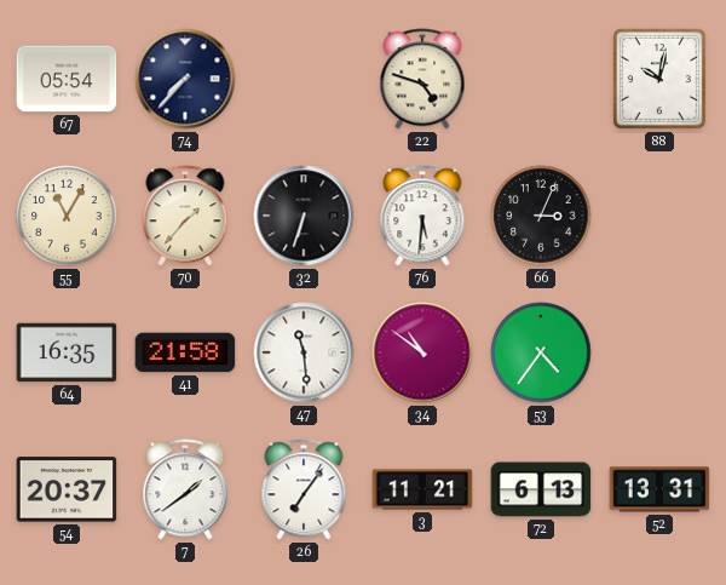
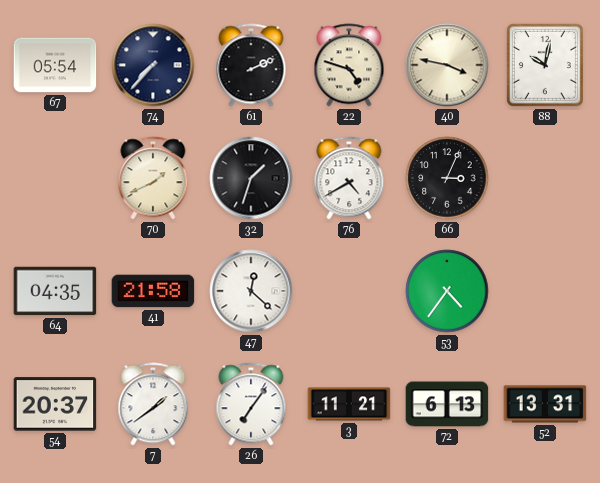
61: none -> 2:11 (251, 65)
40: none -> 3:47 (447, 65)
55: 11:05 -> none (67, 216)
70: 1:37 -> 1:41 (153, 178)
32: 6:33 -> 1:33 (251, 178)
76: 5:31 -> 4:40 (349, 178)
64: 16:35 -> 04:35 (55, 291)
47: 11:29 -> 12:22 (251, 291)
34: 10:51 -> none (422, 352)
